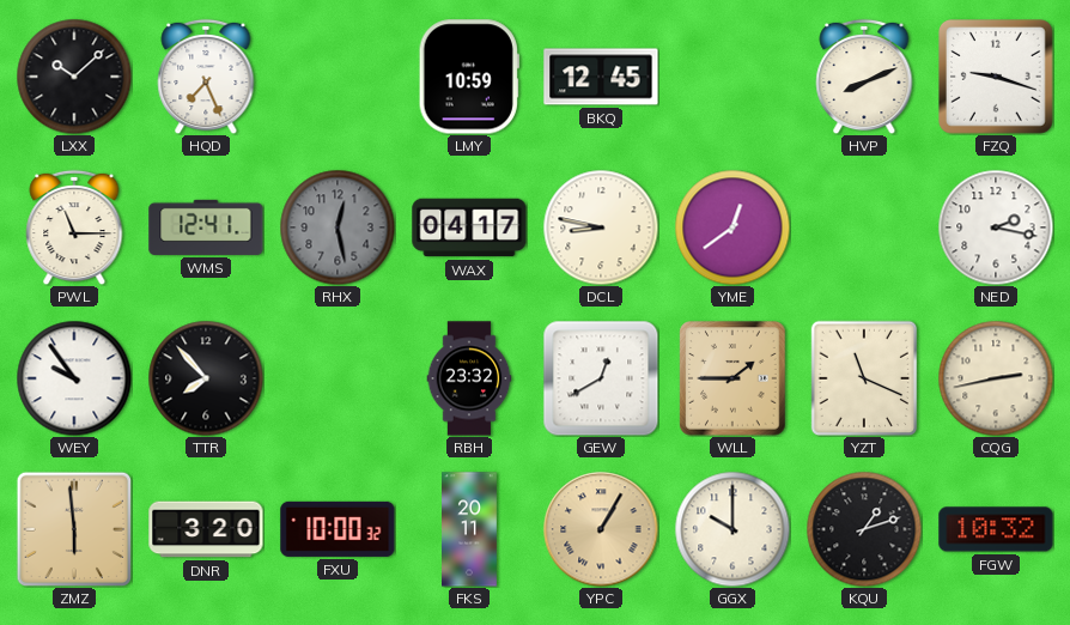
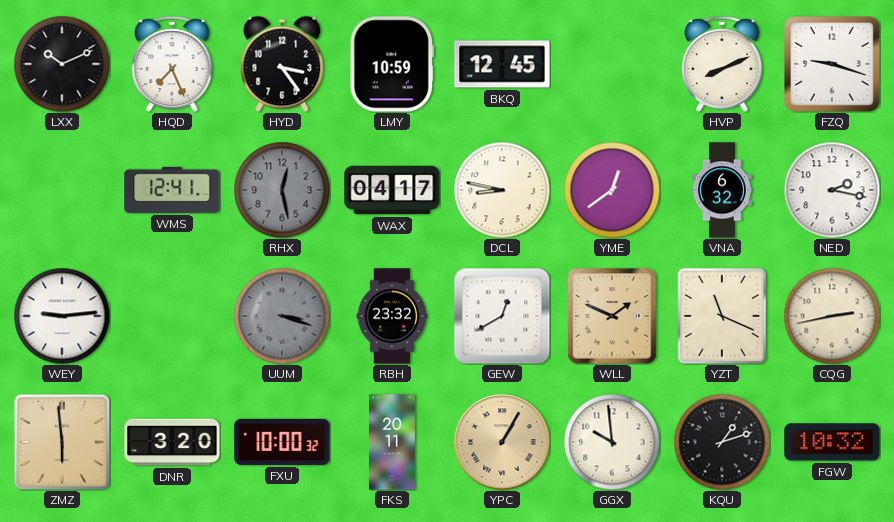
LXX: 10:08 -> 10:11 (62, 64)
HYD: none -> 3:24 (282, 64)
PWL: 11:15 -> none (74, 227)
VNA: none -> 6:32 (723, 190)
WEY: 9:54 -> 9:14 (62, 316)
TTR: 7:53 -> none (206, 378)
UUM: none -> 3:18 (282, 316)
WLL: 1:45 -> 1:49 (612, 316)
GGX: 10:00 -> 9:59 (612, 442)
